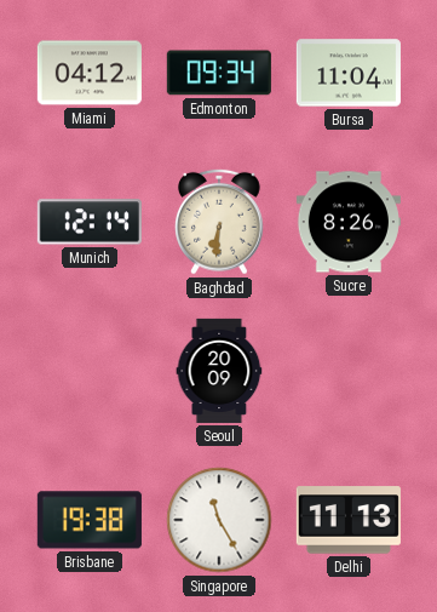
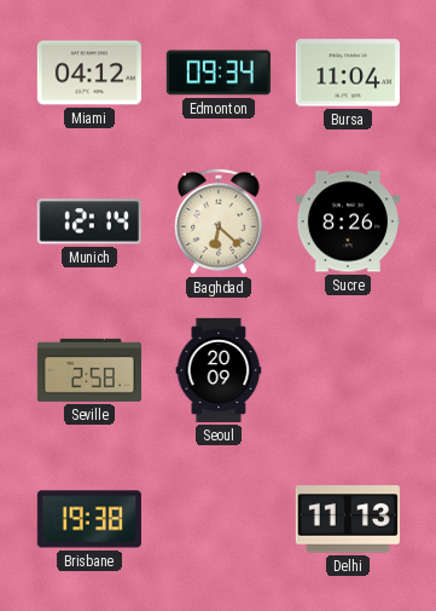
Baghdad: 6:31 -> 6:22 (220, 221)
Seville: none -> 2:58 (89, 370)
Singapore: 11:25 -> none (219, 520)
